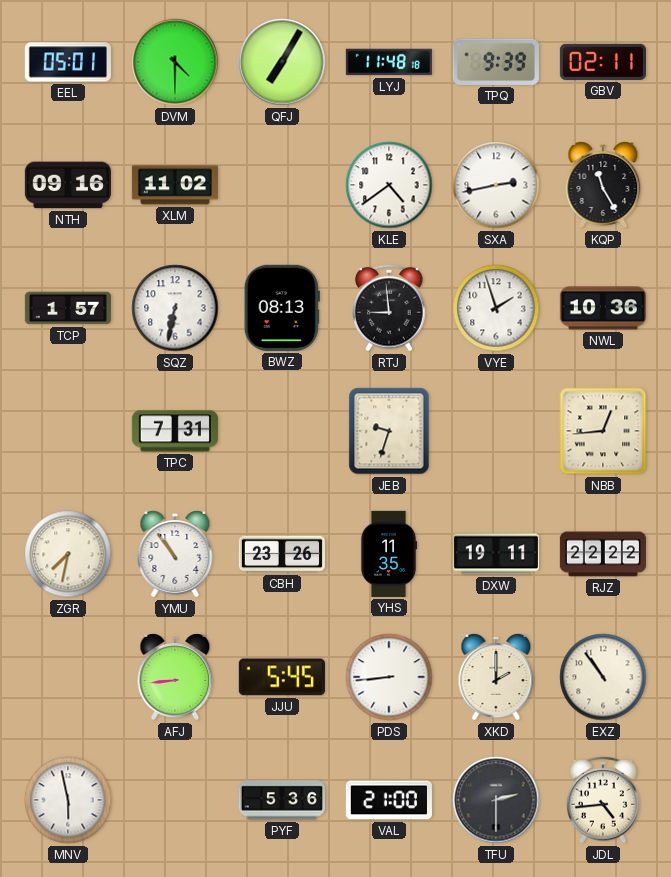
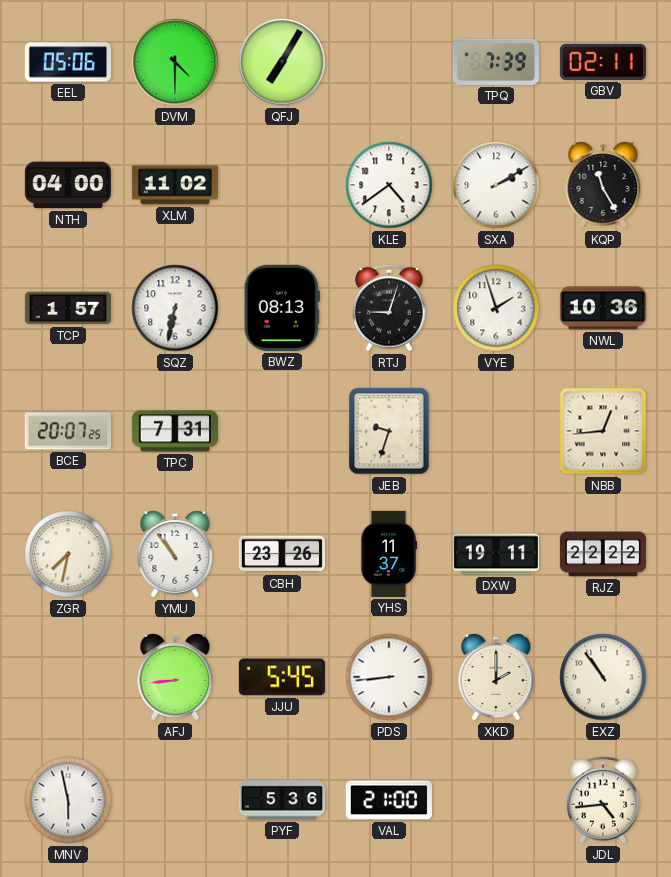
EEL: 05:01 -> 05:06 (68, 62)
LYJ: 11:48 -> none (389, 62)
TPQ: 9:39 -> 7:39 (496, 62)
NTH: 09:16 -> 04:00 (68, 185)
SXA: 2:43 -> 2:10 (496, 185)
RTJ: 8:59 -> 9:03 (390, 308)
BCE: none -> 20:07 (68, 431)
YHS: 11:35 -> 11:37 (389, 554)
TFU: 2:30 -> none (496, 800)
